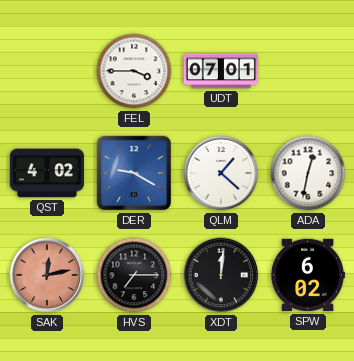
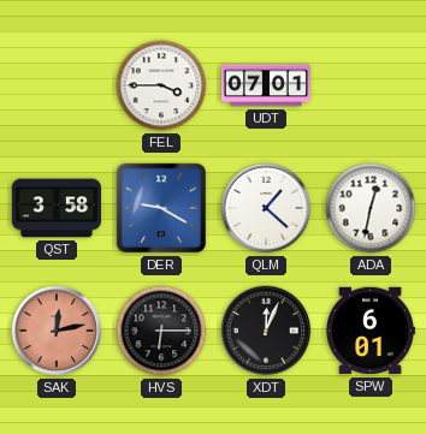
QST: 4:02 -> 3:58 (57, 208)
HVS: 7:15 -> 6:15 (161, 331)
XDT: 12:01 -> 12:04 (266, 331)
SPW: 6:02 -> 6:01 (371, 331)
